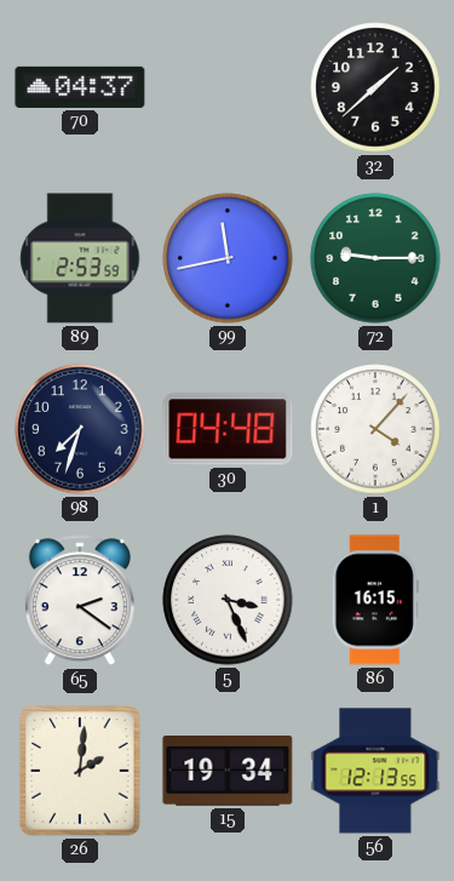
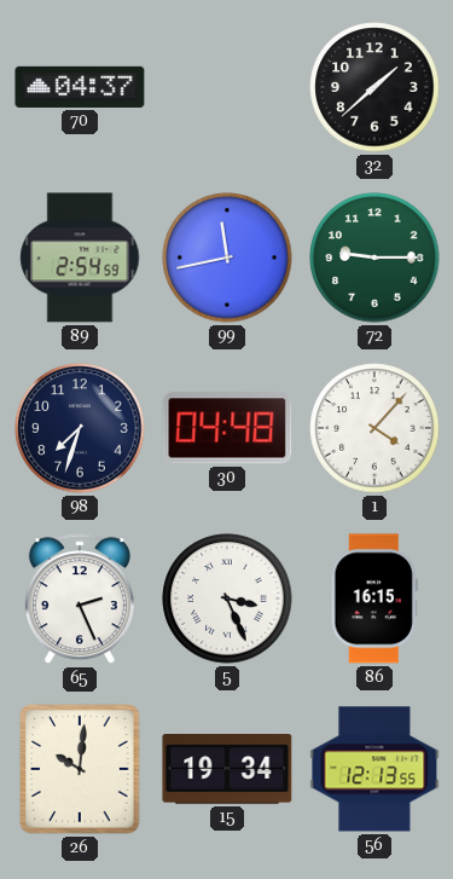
89: 2:53 -> 2:54 (80, 258)
65: 2:21 -> 2:26 (80, 600)
26: 2:01 -> 10:01 (80, 769)
